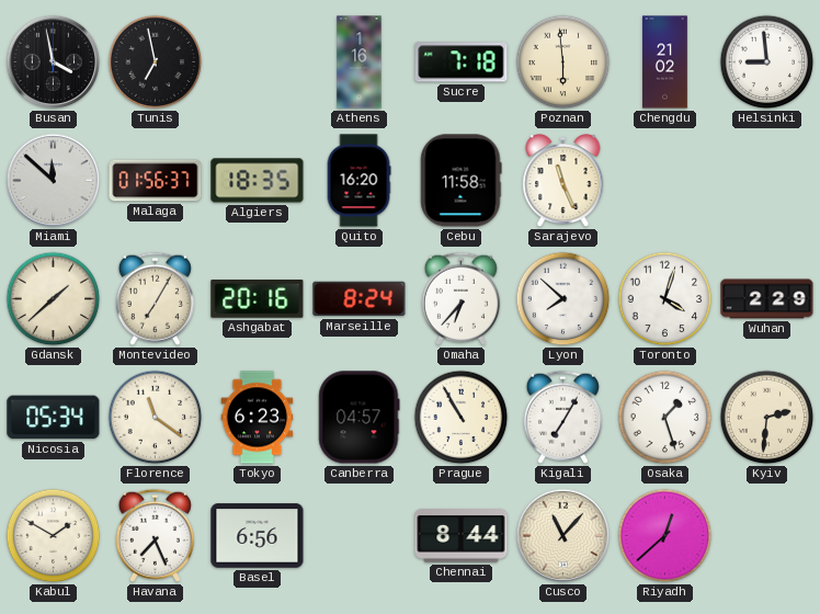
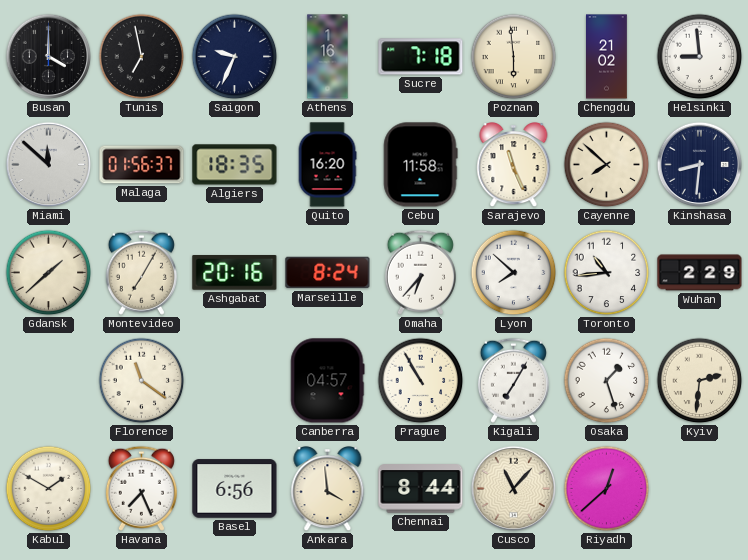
Busan: 3:58 -> 4:00 (49, 57)
Saigon: none -> 9:34 (235, 57)
Cayenne: none -> 7:52 (607, 165)
Kinshasa: none -> 8:31 (700, 165)
Toronto: 4:03 -> 10:44 (607, 273)
Nicosia: 05:34 -> none (54, 418)
Tokyo: 6:23 -> none (258, 418)
Ankara: none -> 3:59 (328, 490)
